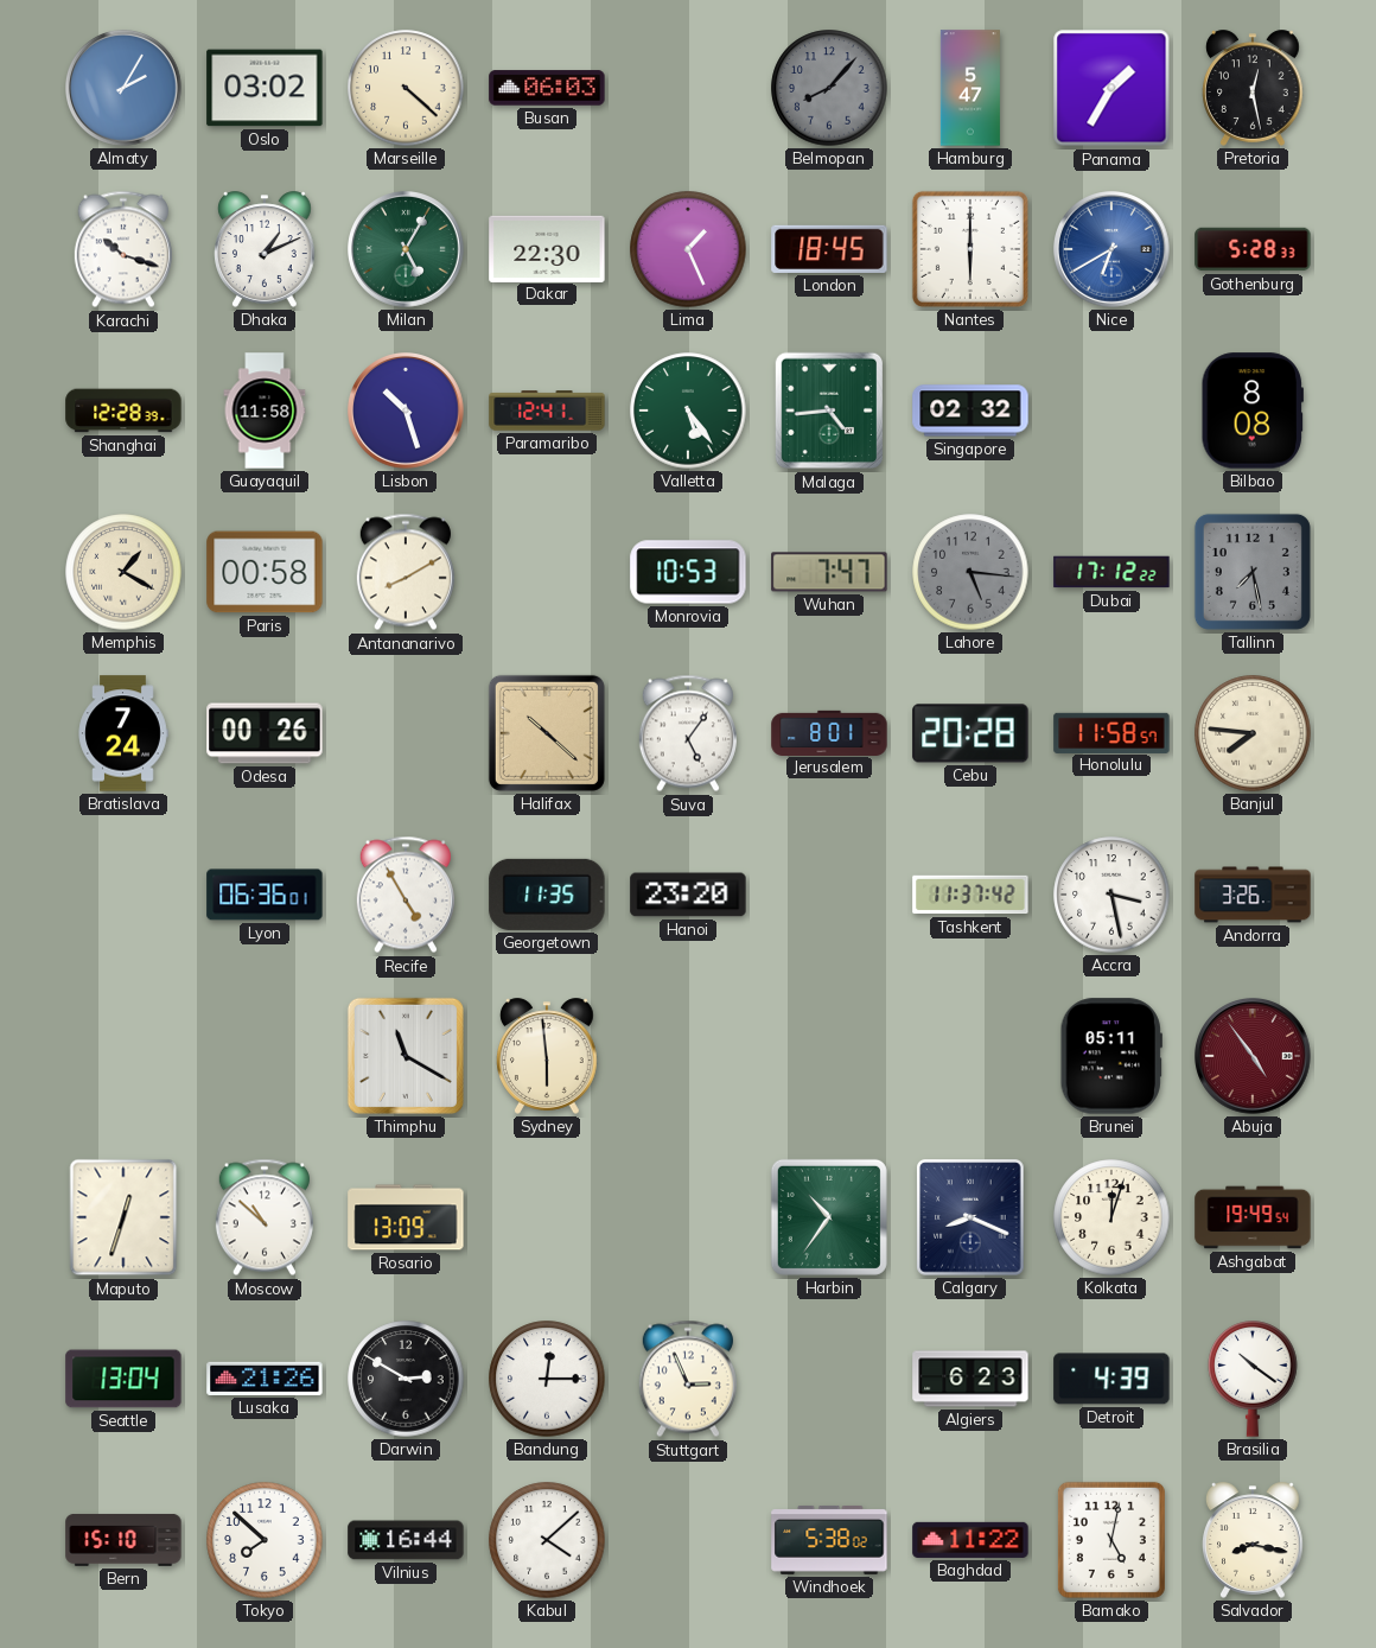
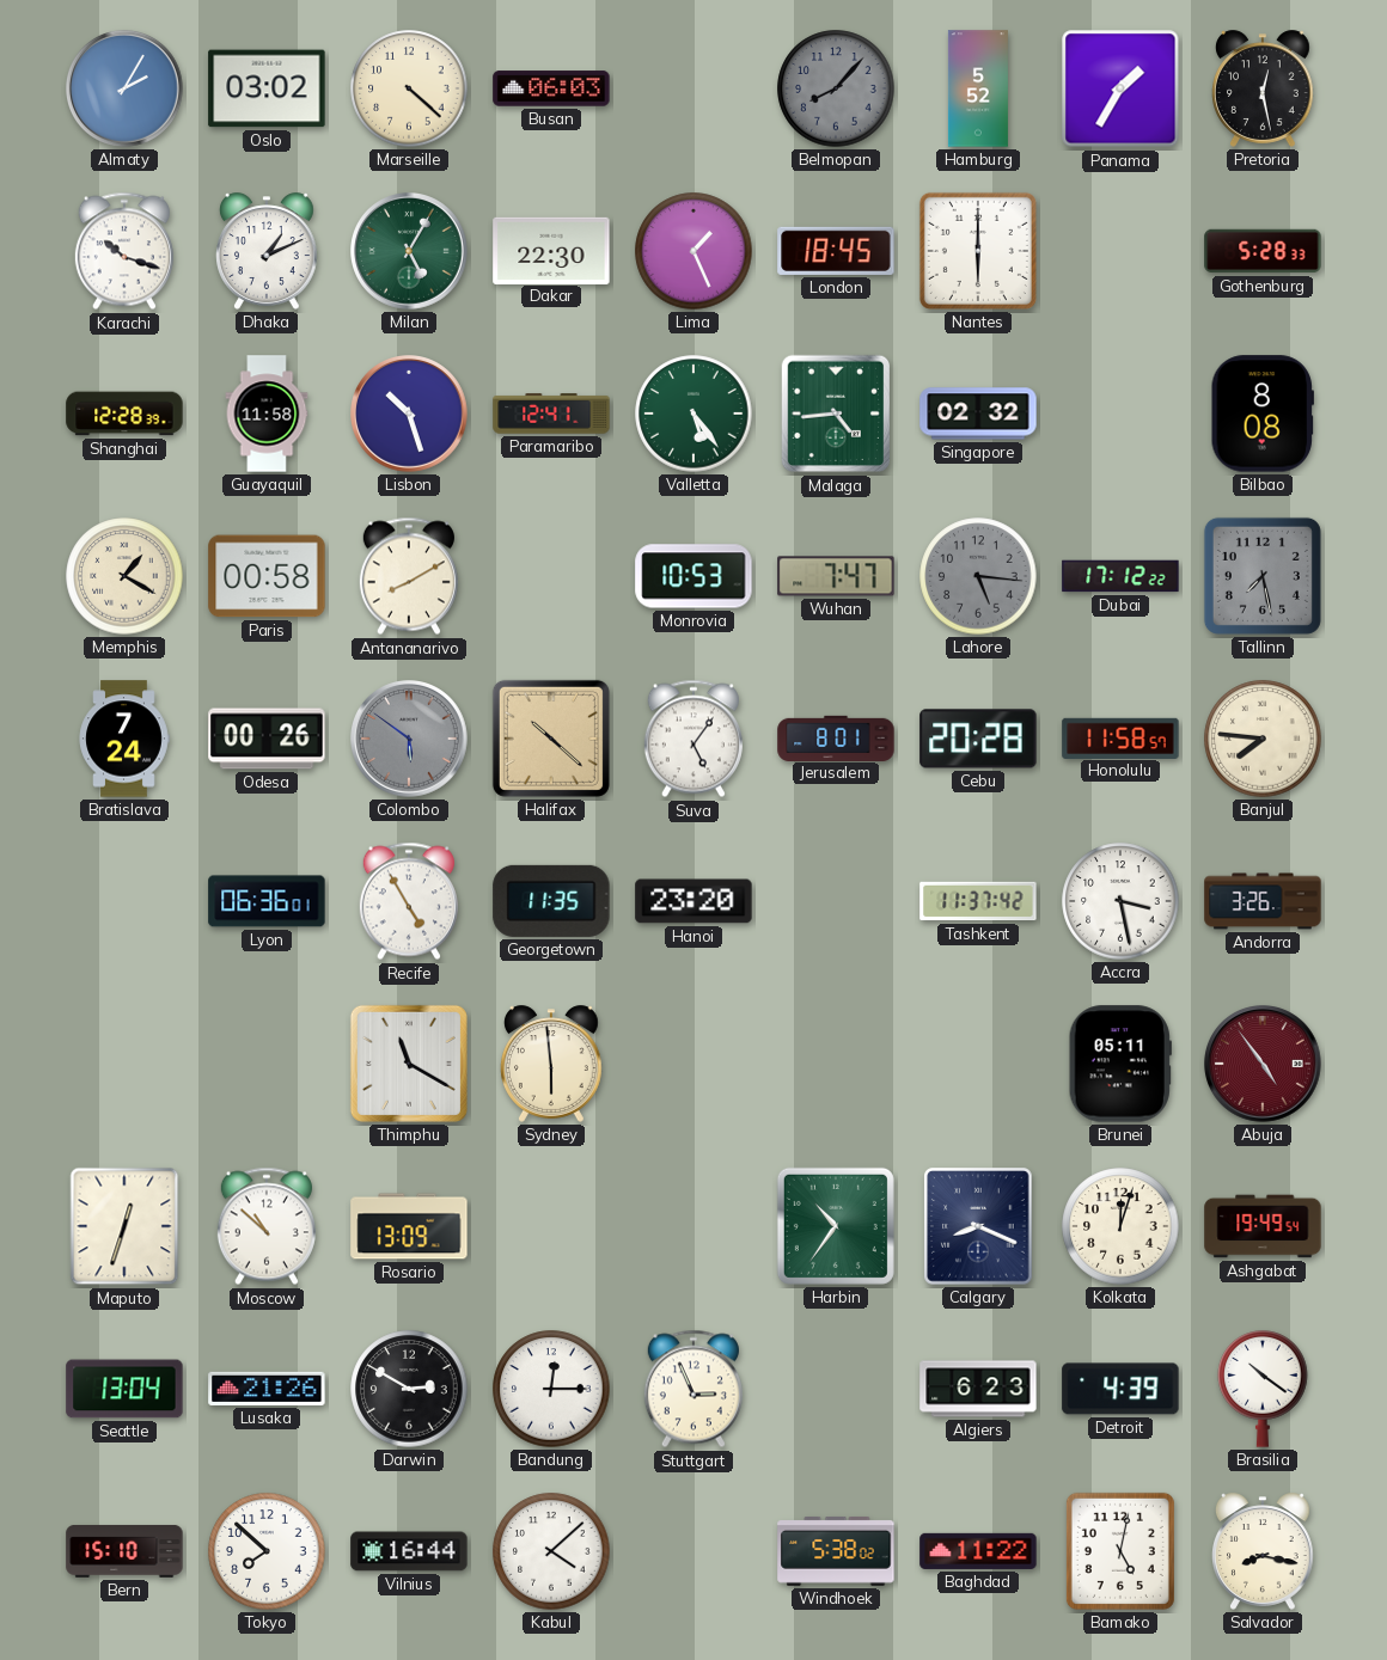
Hamburg: 5:47 -> 5:52 (978, 88)
Nice: 6:40 -> none (1113, 250)
Colombo: none -> 5:51 (410, 740)
